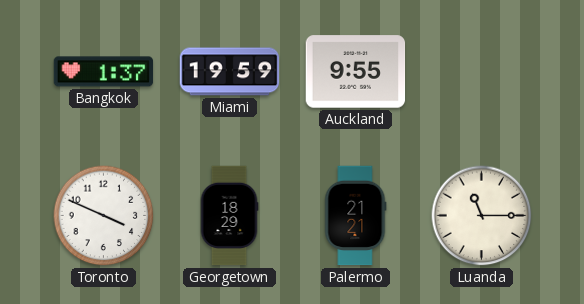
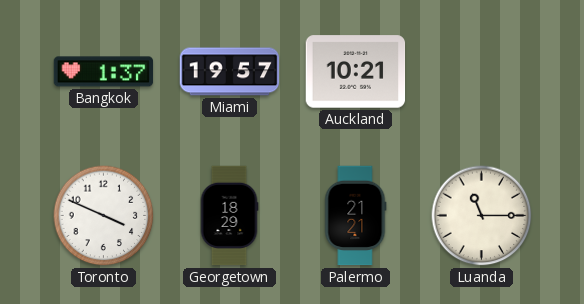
Miami: 19:59 -> 19:57 (230, 72)
Auckland: 9:55 -> 10:21 (356, 72)
